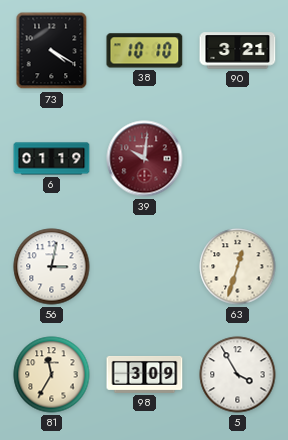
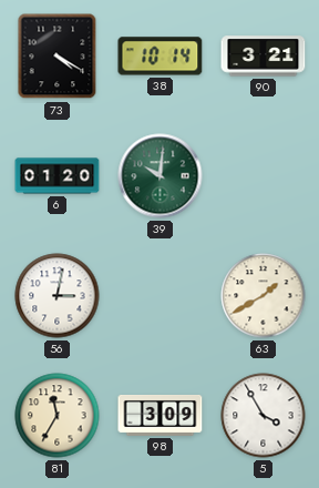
38: 10:10 -> 10:14 (161, 57)
6: 01:19 -> 01:20 (58, 176)
39 dial: burgundy -> green (161, 176)
63: 12:33 -> 1:40 (264, 296)
